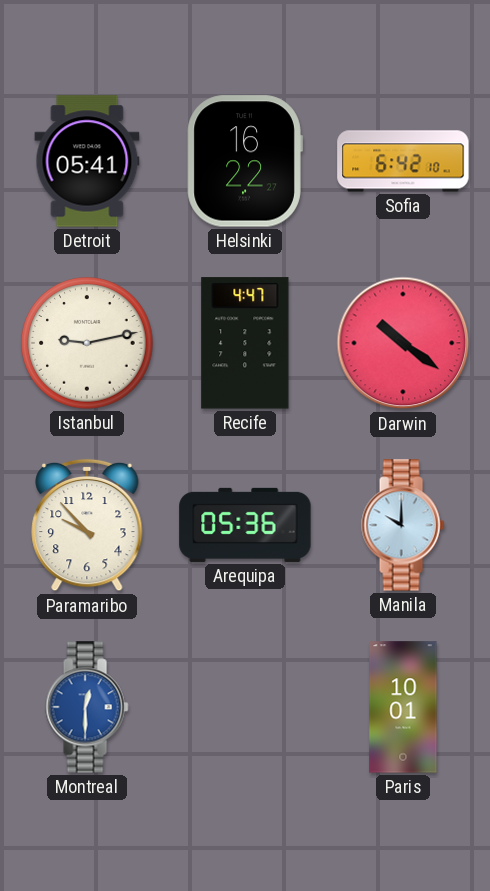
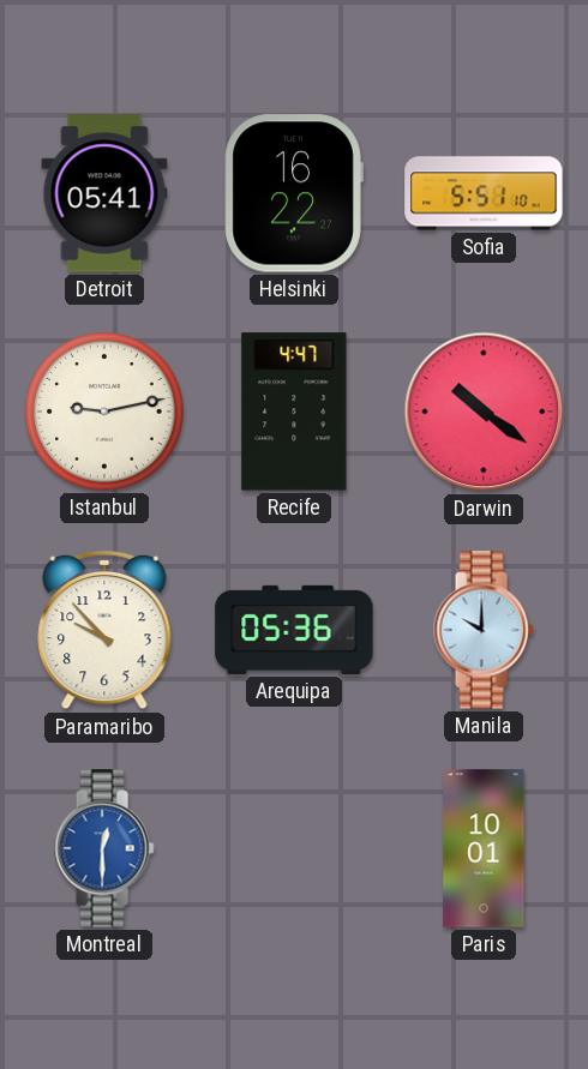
Sofia: 6:42 -> 5:51 (484, 193)
